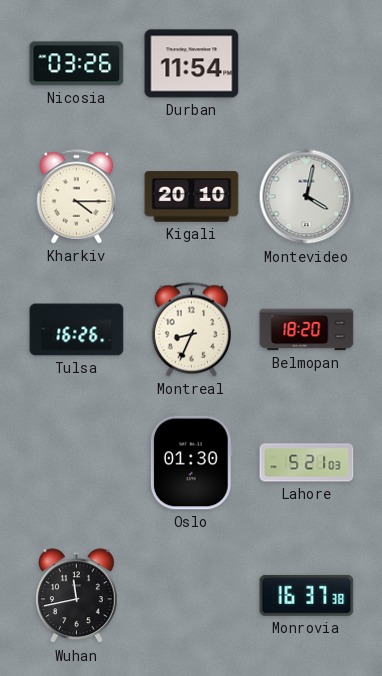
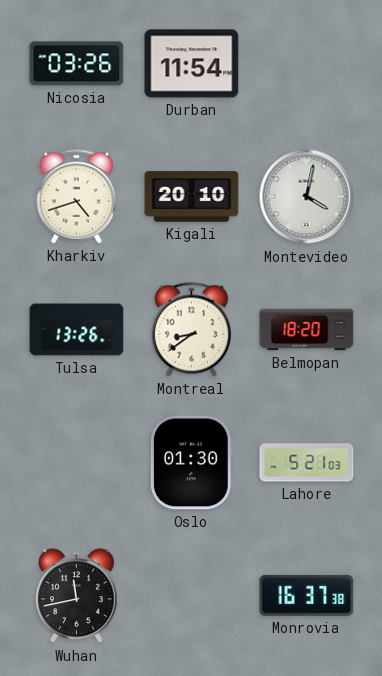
Kharkiv: 4:15 -> 4:42 (76, 197)
Tulsa: 16:26 -> 13:26 (77, 330)
Montreal: 8:34 -> 8:39 (191, 330)
